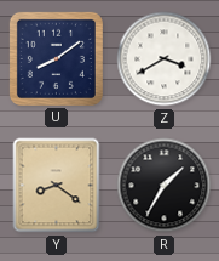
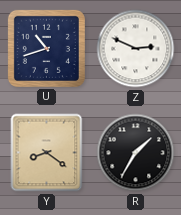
U: 8:09 -> 10:42 (46, 48)
Z: 3:40 -> 2:49 (136, 49)
